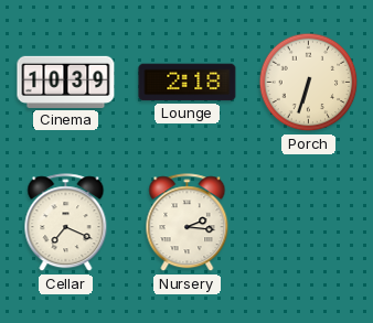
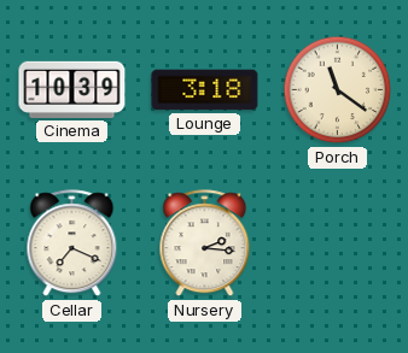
Lounge: 2:18 -> 3:18 (205, 90)
Porch: 6:33 -> 11:21 (338, 90)
